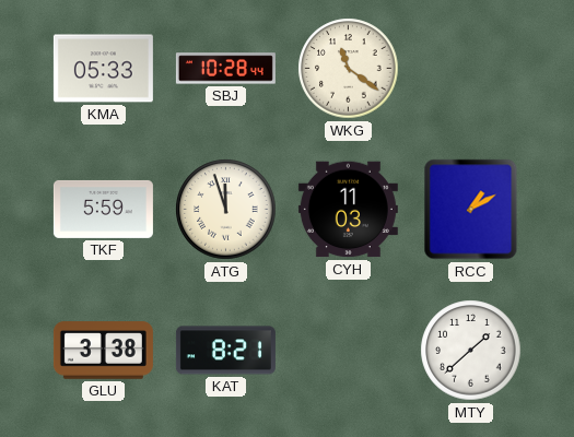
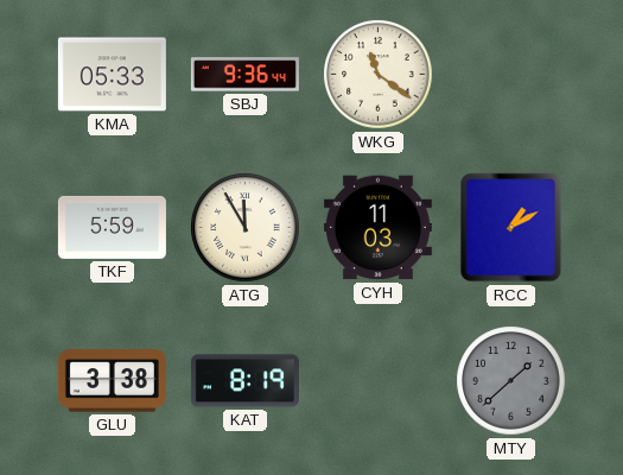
SBJ: 10:28 -> 9:36 (244, 75)
ATG: 11:57 -> 11:55 (246, 228)
KAT: 8:21 -> 8:19 (244, 381)
MTY dial: white -> grey (511, 381)
